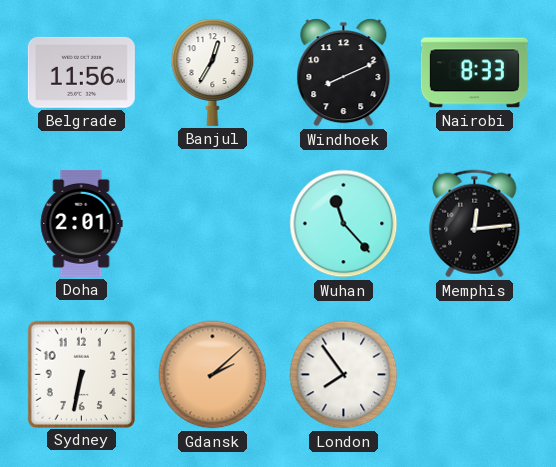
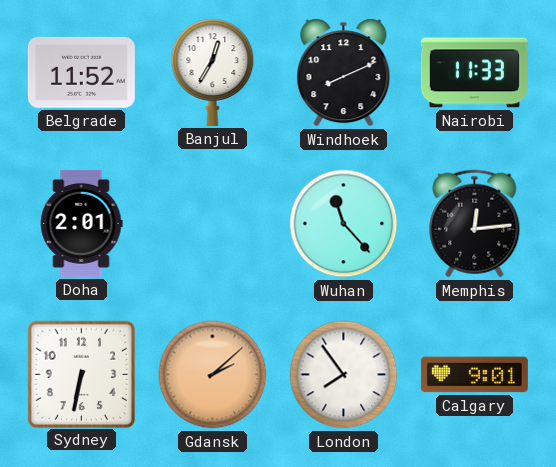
Belgrade: 11:56 -> 11:52 (81, 72)
Nairobi: 8:33 -> 11:33 (474, 73)
Calgary: none -> 9:01 (474, 375)
